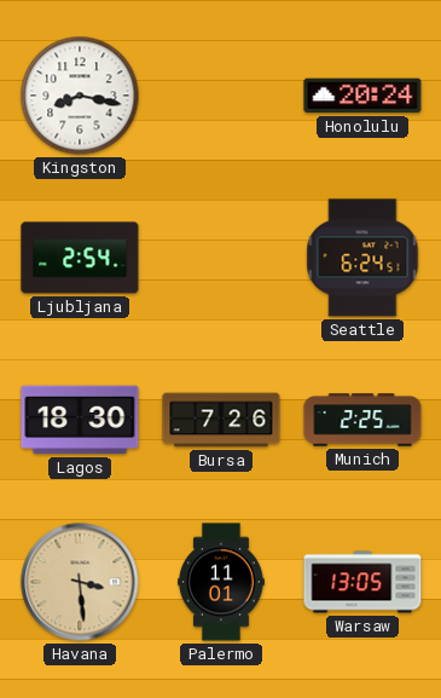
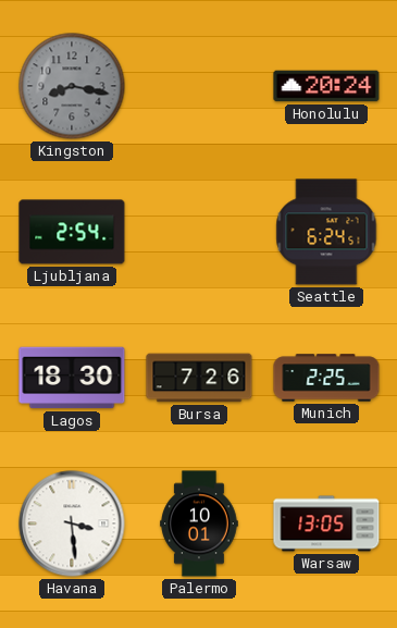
Kingston dial: white -> grey (72, 86)
Havana dial: champagne -> white (72, 524)
Palermo: 11:01 -> 10:01 (199, 524)
